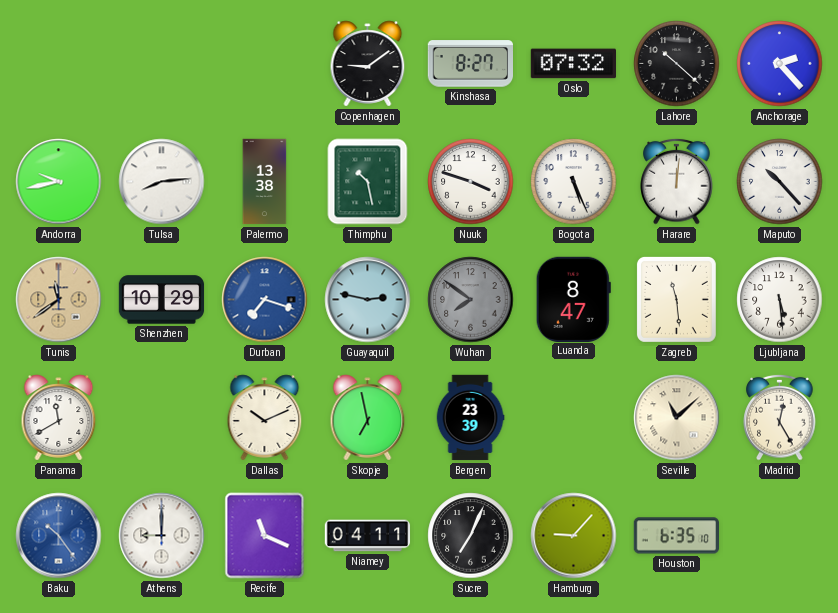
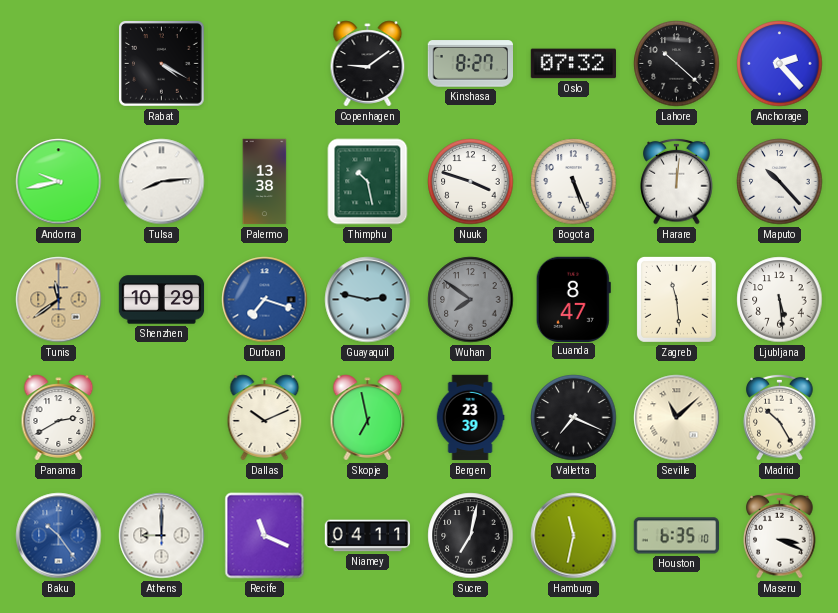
Rabat: none -> 4:20 (162, 64)
Panama: 11:40 -> 2:40 (59, 418)
Valletta: none -> 7:19 (574, 418)
Madrid: 12:25 -> 10:25 (780, 417)
Sucre: 7:04 -> 7:02 (471, 536)
Hamburg: 9:07 -> 11:32 (574, 536)
Maseru: none -> 3:19 (780, 535)
